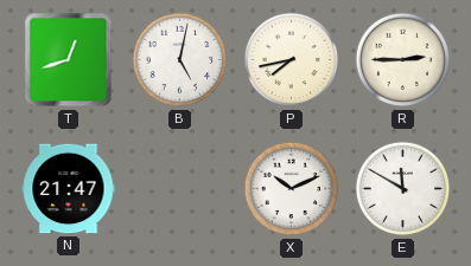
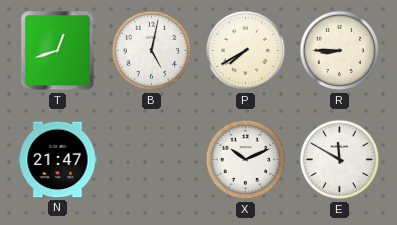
P: 7:43 -> 7:40 (246, 51)
R: 2:45 -> 8:45 (340, 51)
